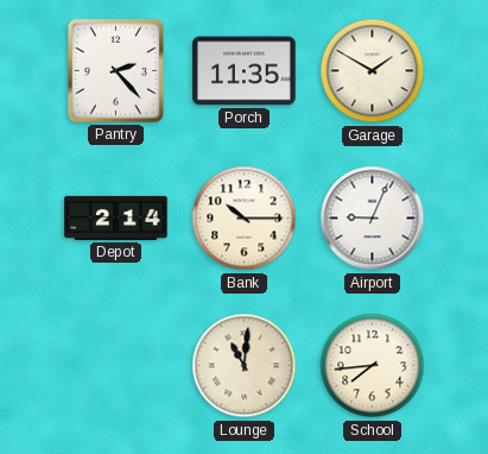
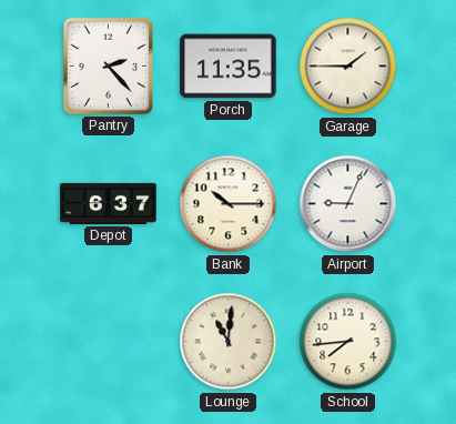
Garage: 1:50 -> 1:45 (348, 67)
Depot: 2:14 -> 6:37 (109, 203)
